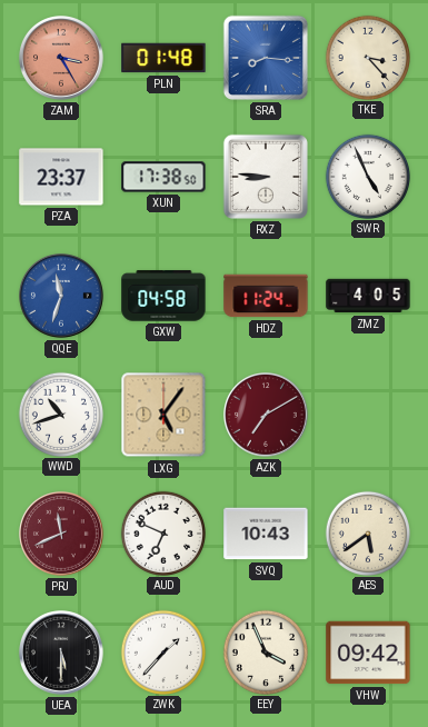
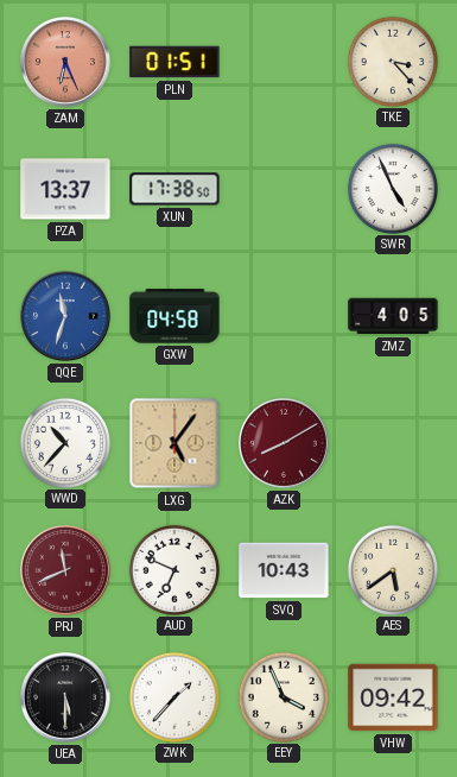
ZAM: 3:25 -> 6:26 (66, 63)
PLN: 01:48 -> 01:51 (174, 62)
SRA: 8:16 -> none (266, 58)
PZA: 23:37 -> 13:37 (65, 189)
RXZ: 8:46 -> none (266, 177)
HDZ: 11:24 -> none (266, 296)
WWD: 10:42 -> 10:37 (64, 442)
AZK: 7:10 -> 8:10 (285, 444)
